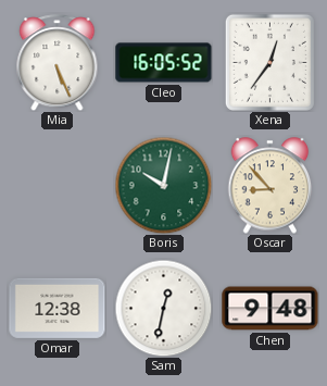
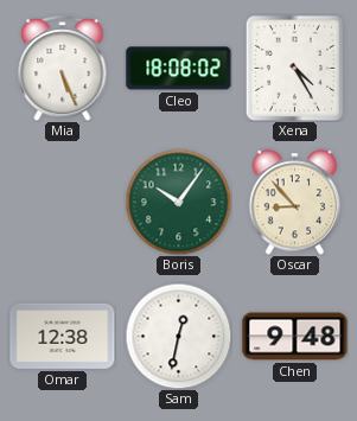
Cleo: 16:05 -> 18:08 (179, 69)
Xena: 12:36 -> 4:25 (294, 68)
Boris: 10:02 -> 10:06 (178, 202)
